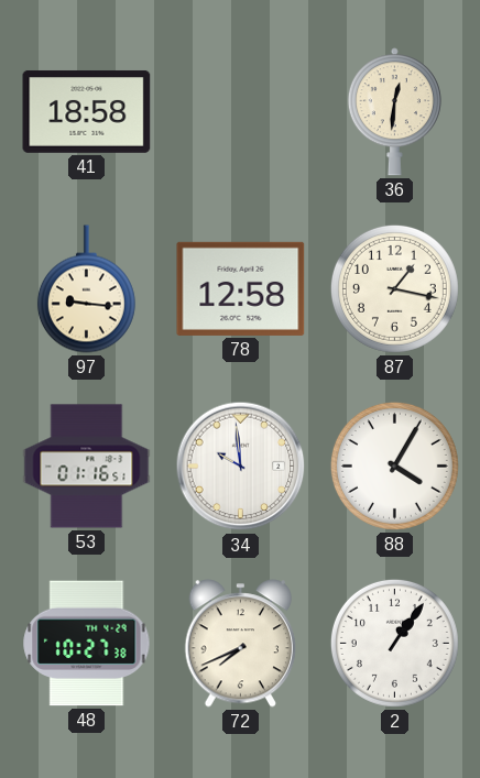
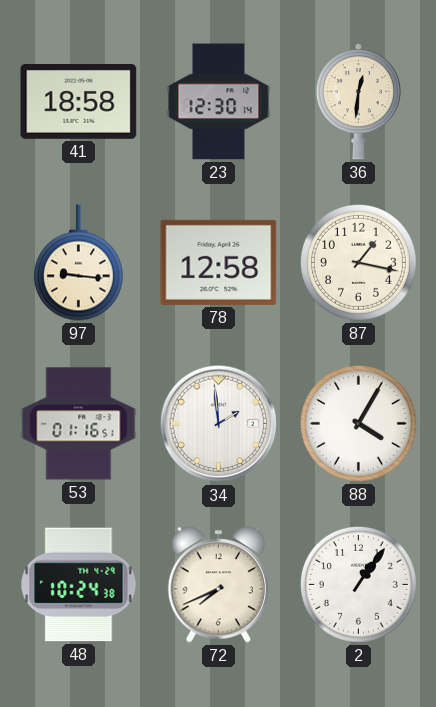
23: none -> 12:30 (219, 102)
34: 9:59 -> 1:59 (219, 424)
48: 10:27 -> 10:24 (79, 585)
